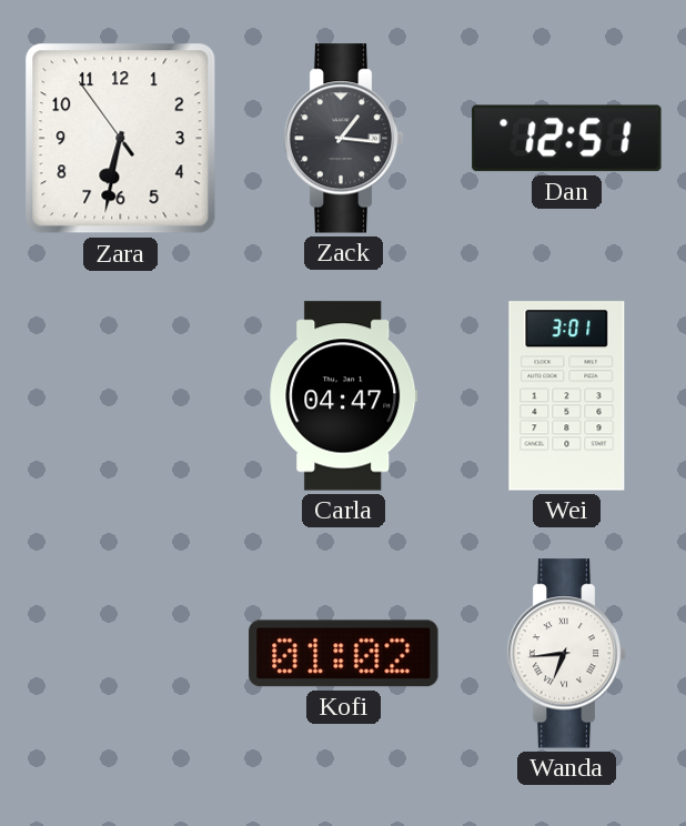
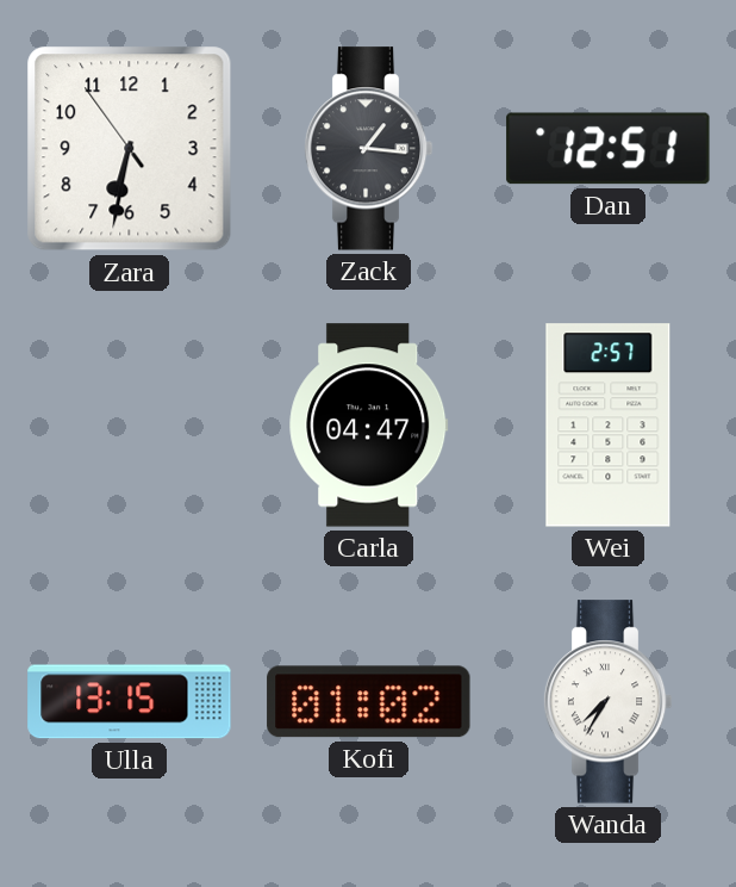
Wei: 3:01 -> 2:57 (609, 426)
Ulla: none -> 13:15 (130, 702)
Wanda: 6:44 -> 7:35 (607, 702)
